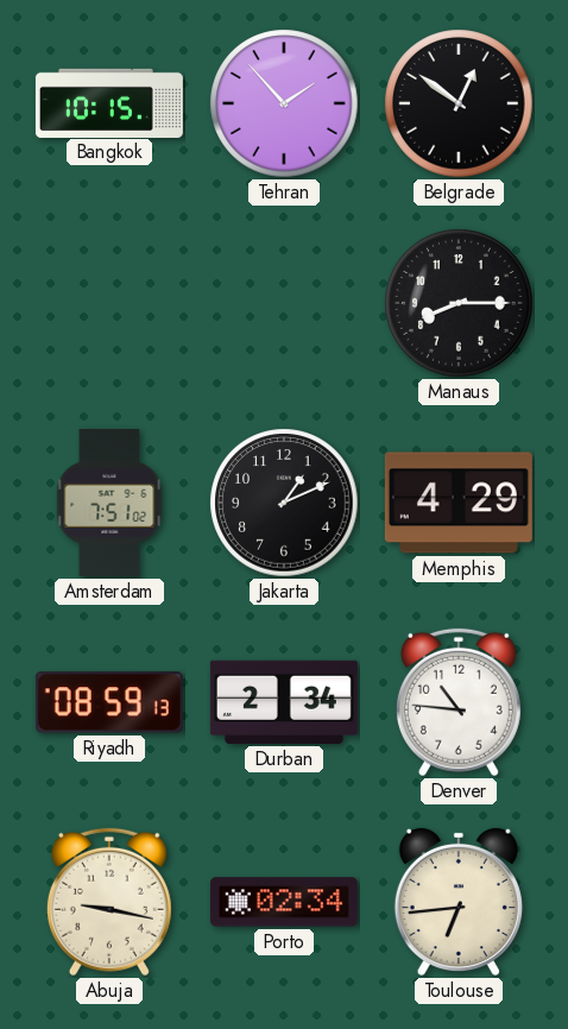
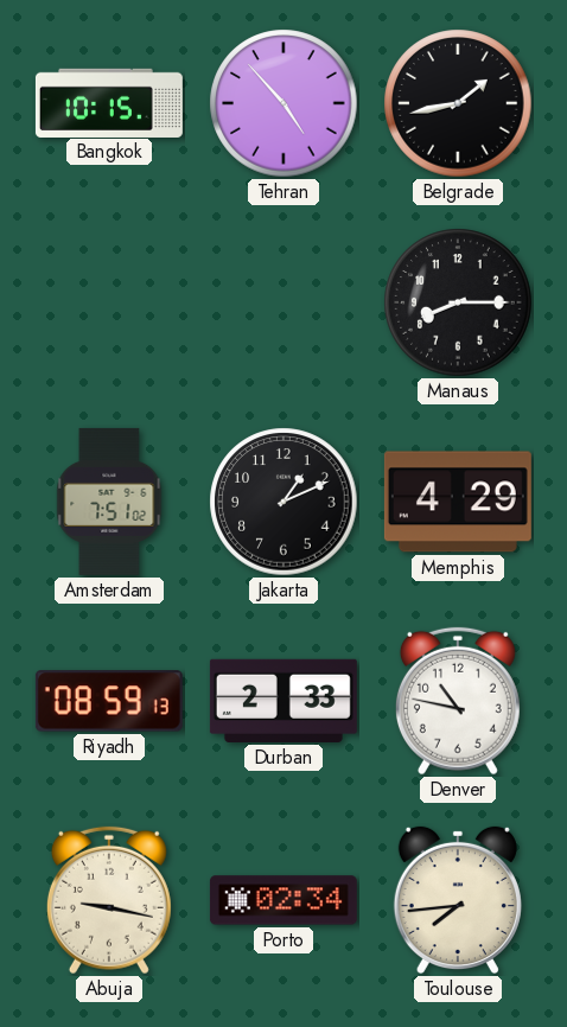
Tehran: 1:53 -> 4:53 (283, 103)
Belgrade: 12:51 -> 1:43 (458, 103)
Durban: 2:34 -> 2:33 (283, 701)
Denver: 10:46 -> 10:47 (458, 701)
Toulouse: 6:44 -> 7:44 (458, 900)
